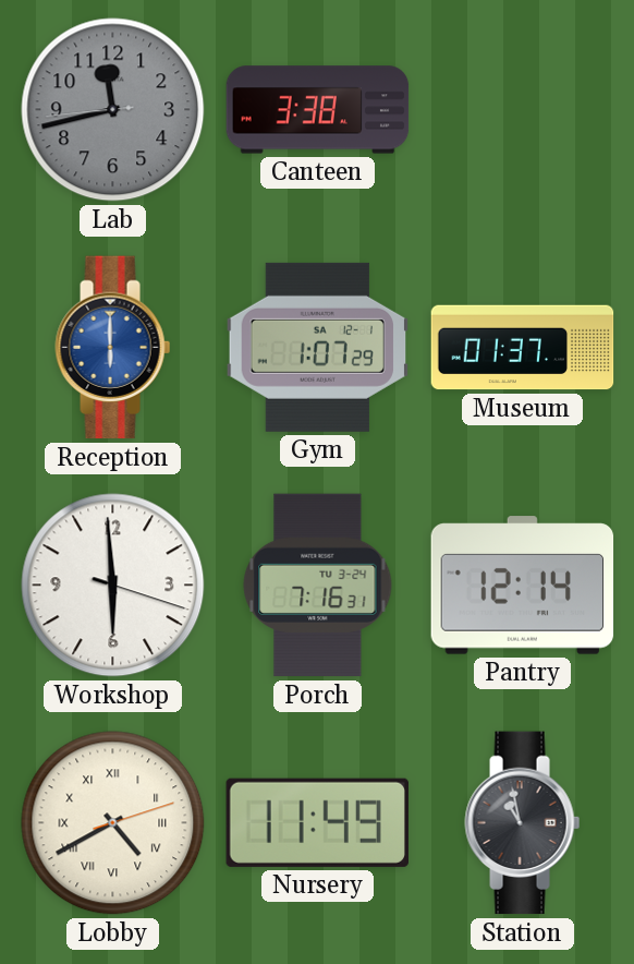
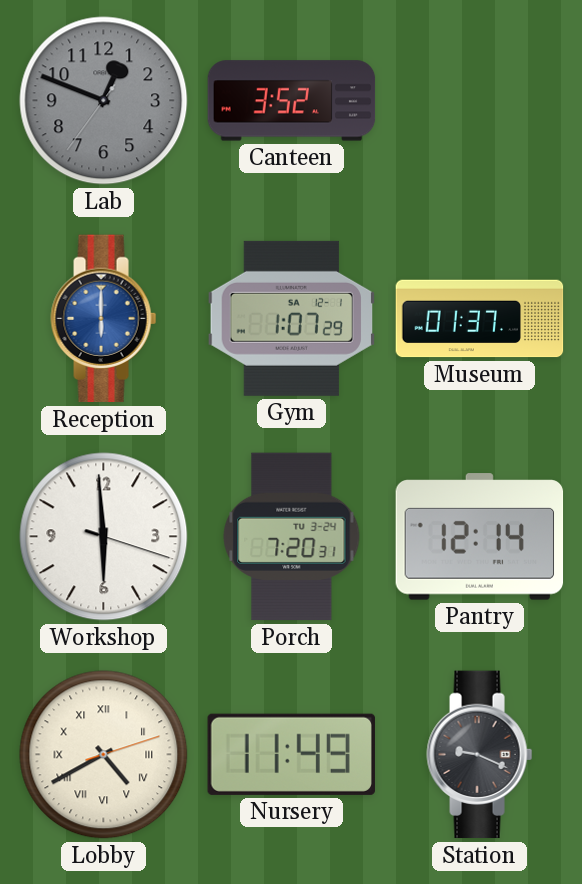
Lab: 11:42 -> 12:48 (104, 101)
Canteen: 3:38 -> 3:52 (292, 101)
Porch: 7:16 -> 7:20 (292, 537)
Station: 10:58 -> 9:19 (480, 755)
